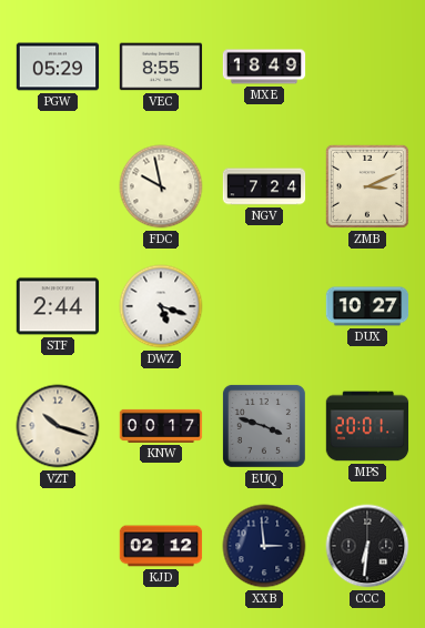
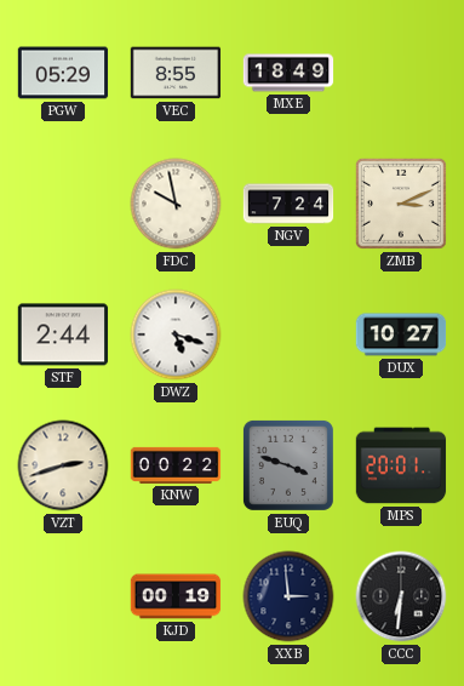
VZT: 10:18 -> 2:42 (63, 465)
KNW: 00:17 -> 00:22 (176, 465)
KJD: 02:12 -> 00:19 (176, 596)
